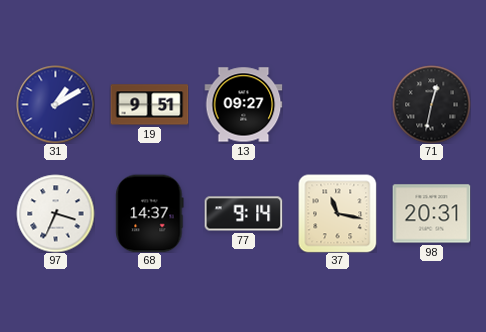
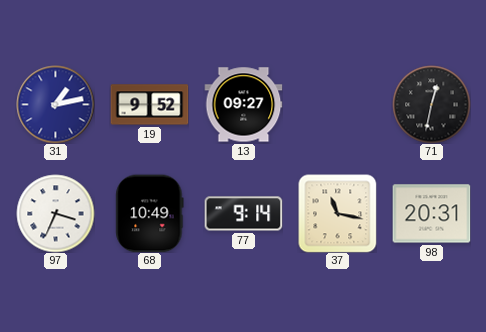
31: 1:10 -> 1:13 (55, 104)
19: 9:51 -> 9:52 (149, 105)
68: 14:37 -> 10:49 (150, 213)
